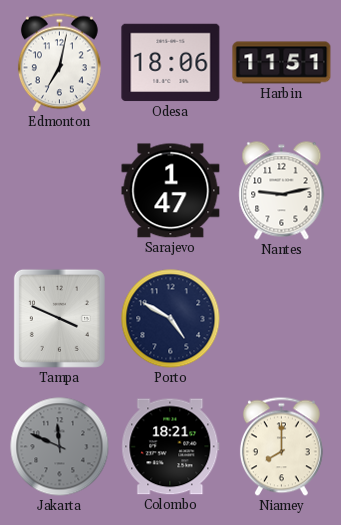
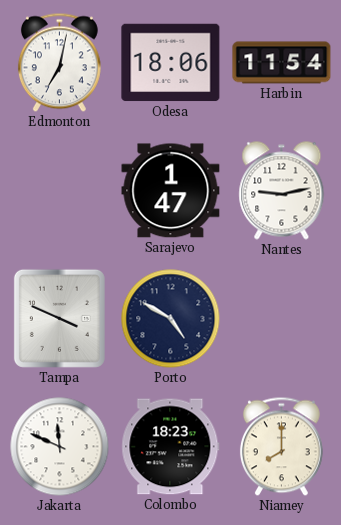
Harbin: 11:51 -> 11:54 (282, 63)
Jakarta dial: grey -> white (60, 447)
Colombo: 18:21 -> 18:23 (171, 447)
